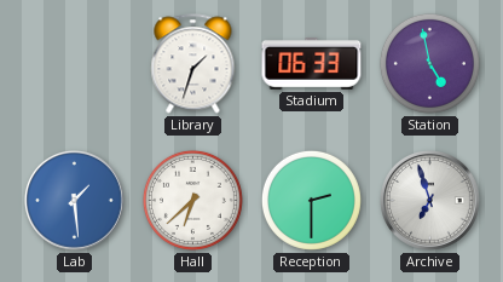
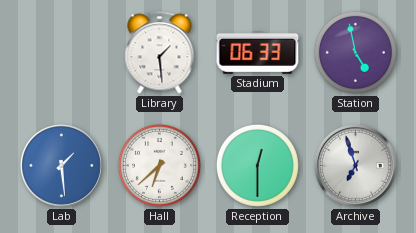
Library: 1:33 -> 1:29 (160, 53)
Reception: 2:30 -> 12:30 (257, 165)
